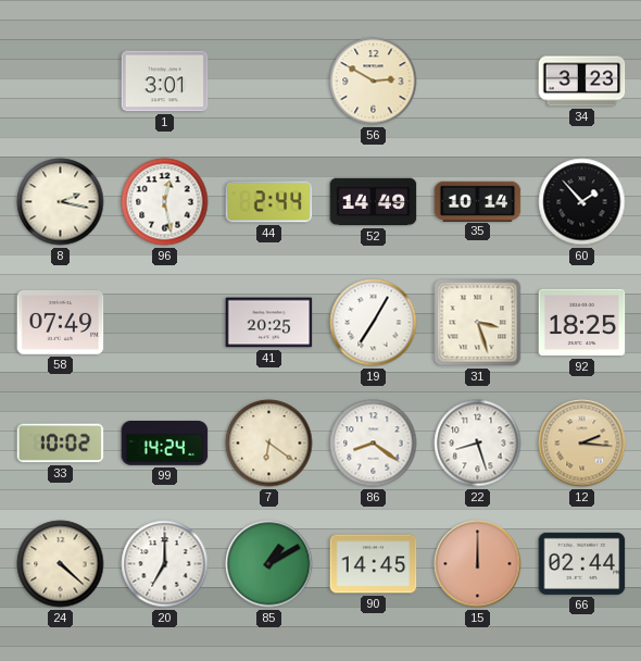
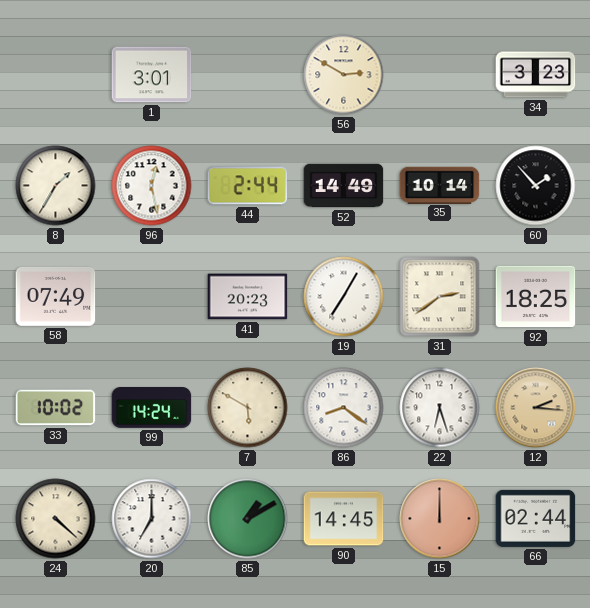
8: 2:17 -> 1:35 (56, 186)
41: 20:25 -> 20:23 (248, 297)
31: 3:27 -> 2:39 (440, 297)
7: 6:21 -> 5:50 (248, 408)
22: 8:27 -> 6:27 (440, 408)
